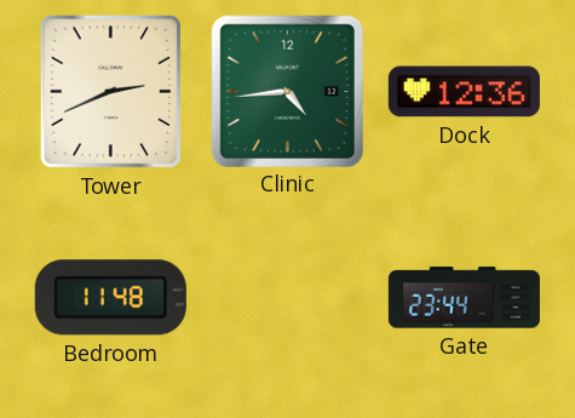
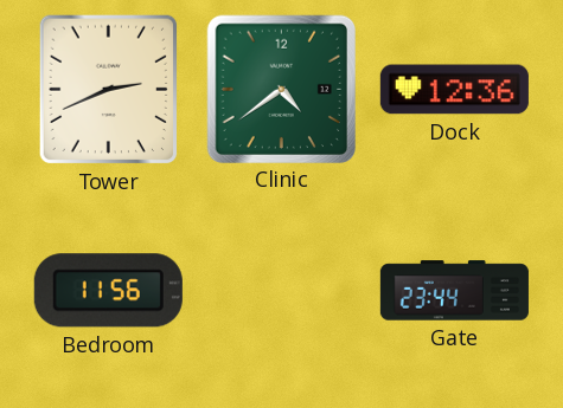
Clinic: 4:44 -> 4:39 (281, 89)
Bedroom: 11:48 -> 11:56 (108, 291)
